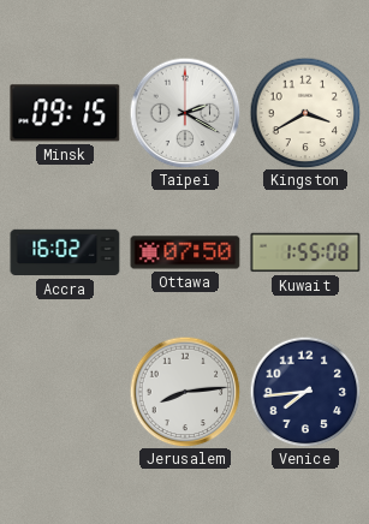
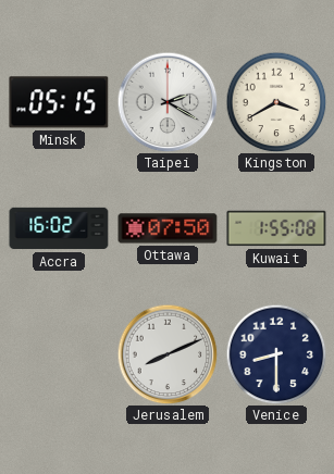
Minsk: 09:15 -> 05:15 (59, 102)
Jerusalem: 8:14 -> 8:11 (168, 354)
Venice: 7:44 -> 8:30 (276, 354)
